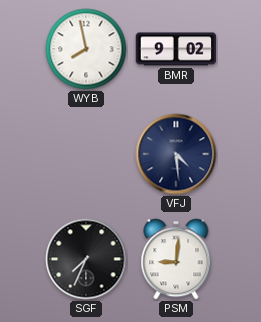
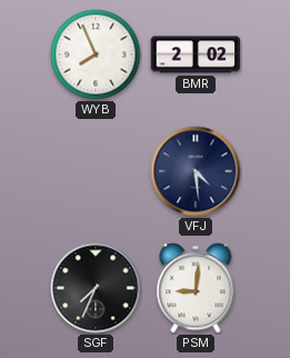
WYB: 7:58 -> 7:56 (96, 54)
BMR: 9:02 -> 2:02 (196, 54)
